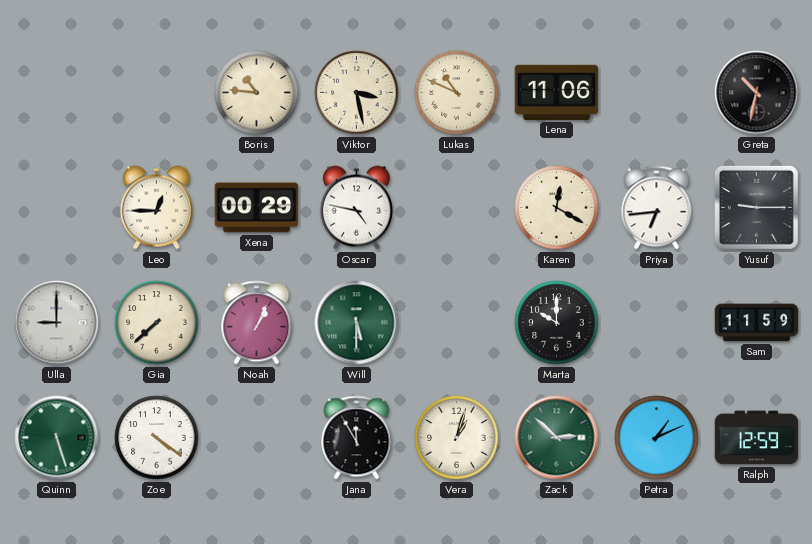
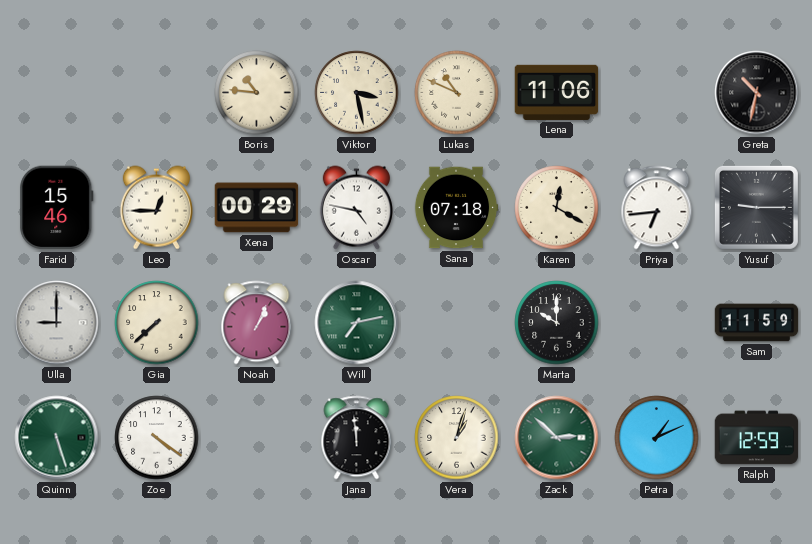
Farid: none -> 15:46 (57, 208)
Sana: none -> 07:18 (456, 208)
Will: 5:30 -> 7:13 (357, 323)
Jana: 11:55 -> 11:59 (357, 438)
